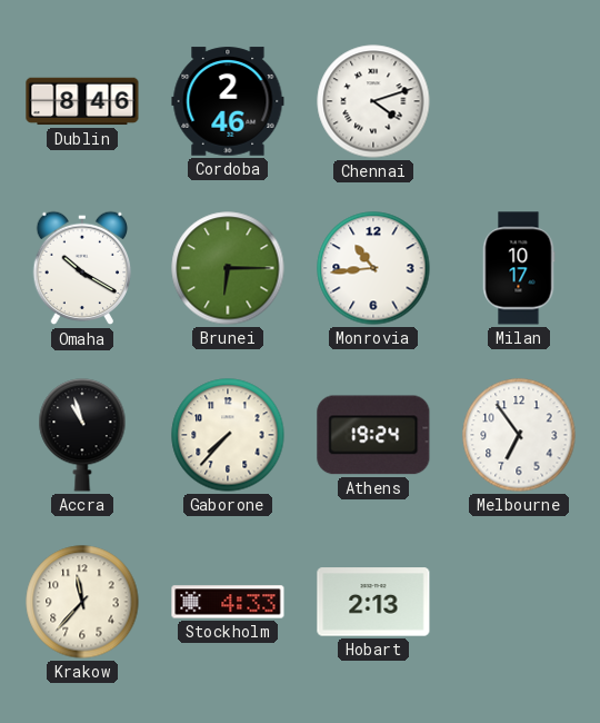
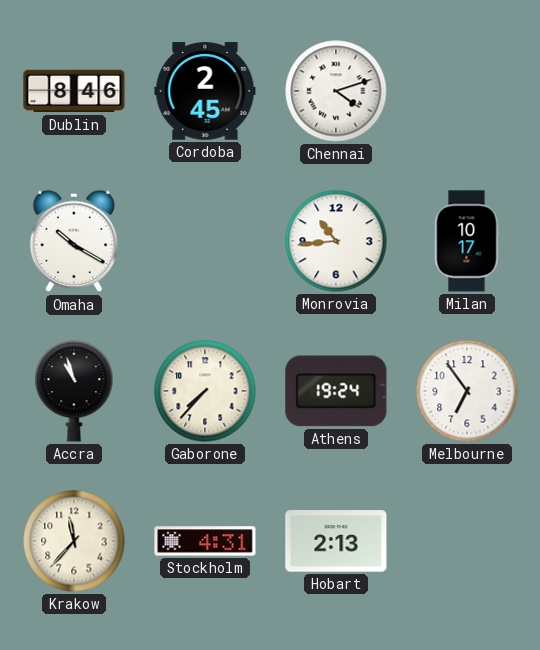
Cordoba: 2:46 -> 2:45 (205, 91)
Brunei: 6:15 -> none (228, 268)
Stockholm: 4:33 -> 4:31 (205, 541)
